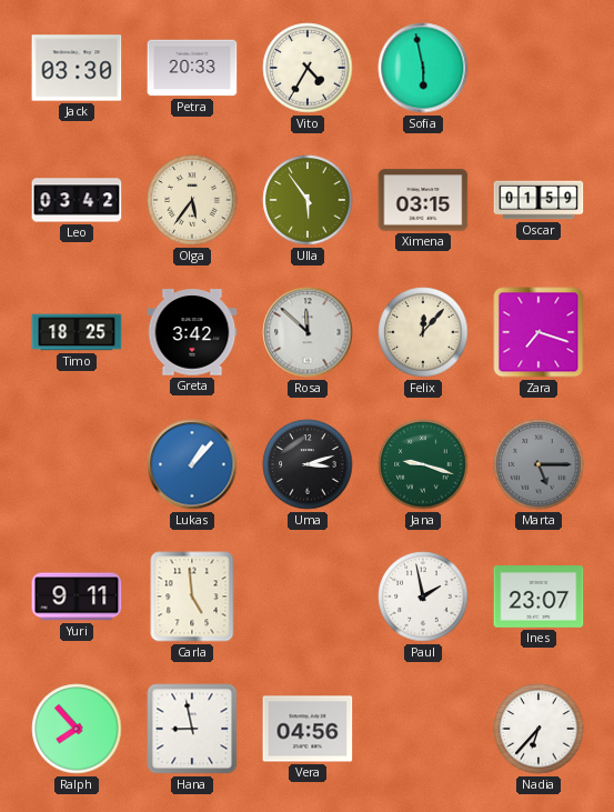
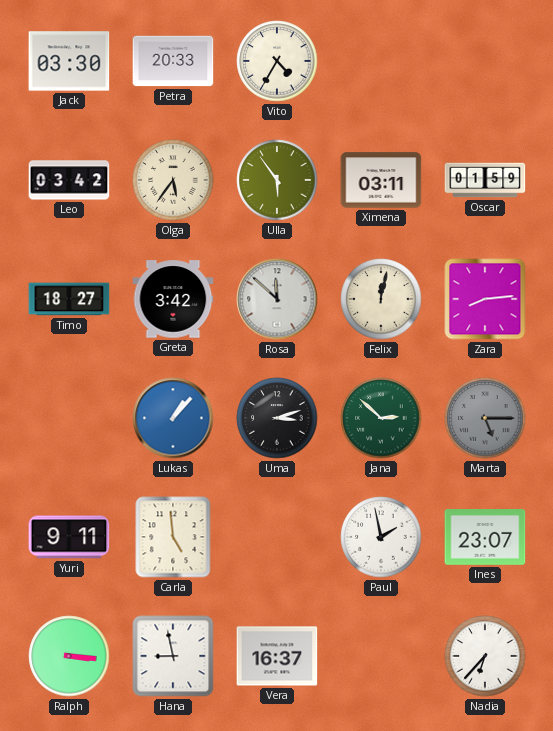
Sofia: 5:58 -> none (423, 68)
Ximena: 03:15 -> 03:11 (381, 180)
Timo: 18:25 -> 18:27 (69, 299)
Felix: 12:07 -> 12:02 (381, 299)
Zara: 7:18 -> 8:14 (485, 299)
Jana: 9:18 -> 2:52 (381, 418)
Ralph: 7:53 -> 3:16 (69, 656)
Vera: 04:56 -> 16:37 (277, 656)
